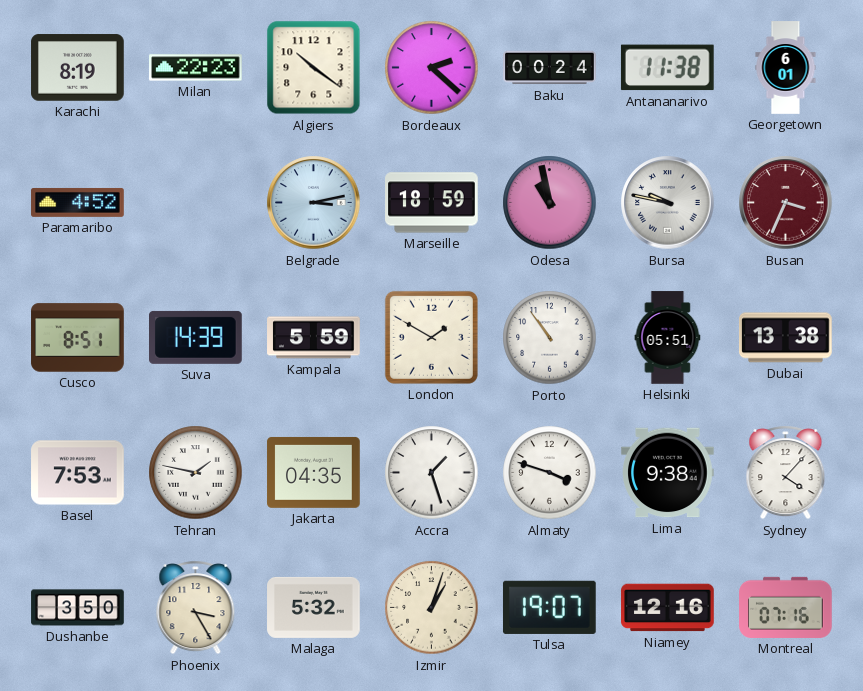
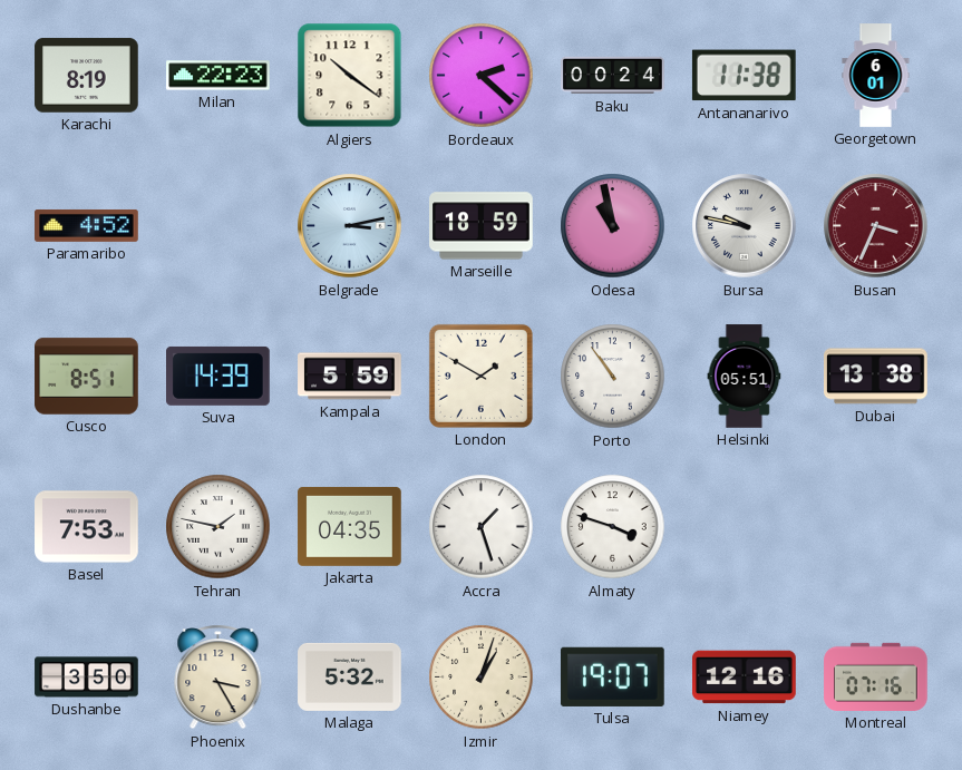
Lima: 9:38 -> none (668, 473)
Sydney: 4:07 -> none (786, 473)
